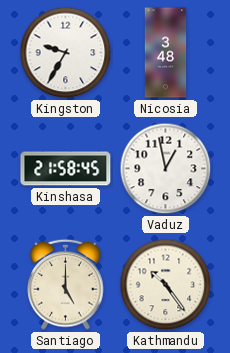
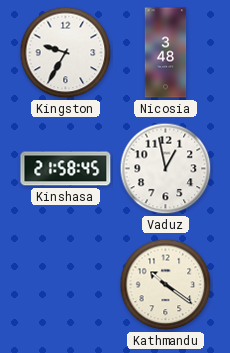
Santiago: 5:00 -> none (66, 284)
Kathmandu: 10:24 -> 10:21 (166, 285)
